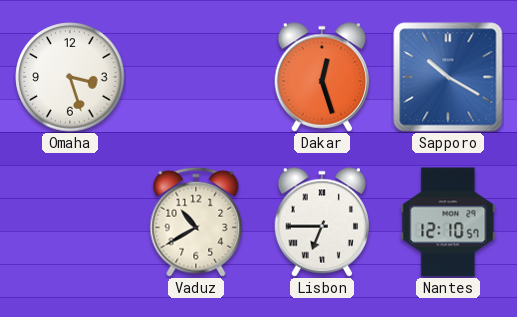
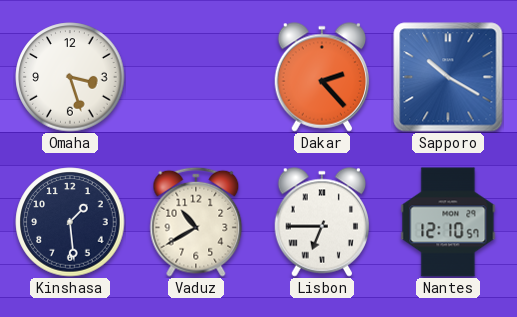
Dakar: 12:27 -> 2:23 (322, 77)
Kinshasa: none -> 1:29 (70, 222)
